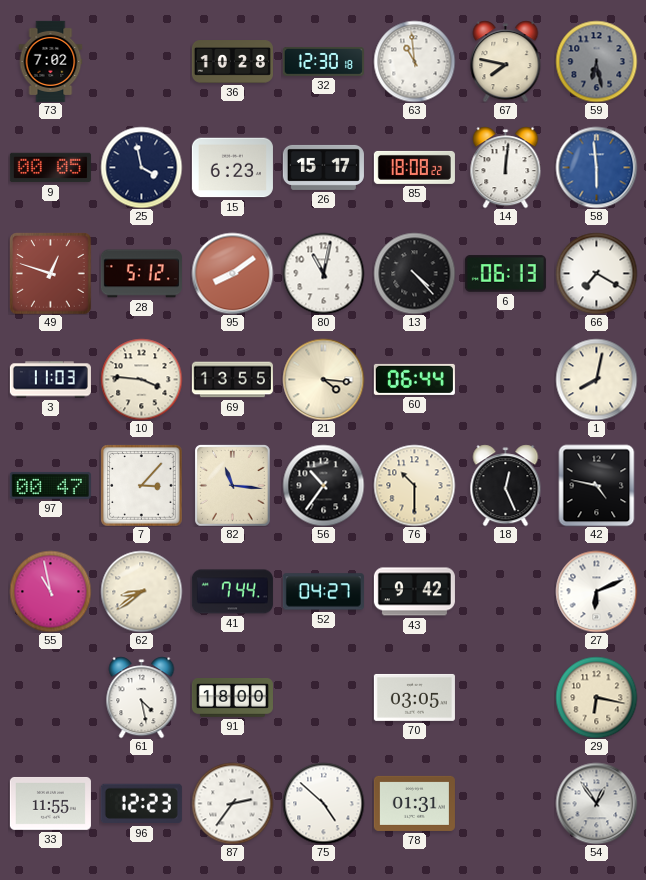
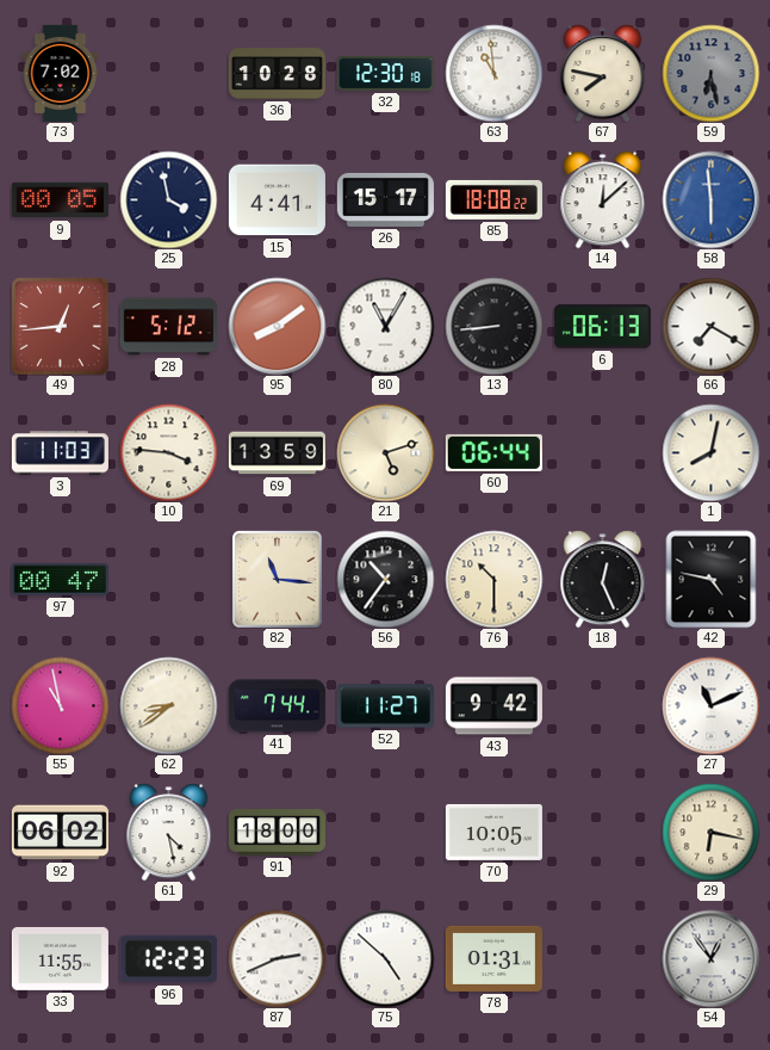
15: 6:23 -> 4:41 (277, 200)
14: 12:01 -> 12:08 (603, 199)
49: 12:48 -> 12:44 (60, 326)
80: 11:02 -> 11:05 (385, 326)
13: 4:23 -> 8:44 (493, 326)
69: 13:55 -> 13:59 (277, 453)
21: 4:16 -> 5:12 (385, 452)
7: 3:07 -> none (141, 485)
52: 04:27 -> 11:27 (385, 706)
27: 6:11 -> 11:11 (710, 705)
92: none -> 06:02 (60, 833)
70: 03:05 -> 10:05 (493, 832)
87: 2:36 -> 2:41 (277, 958)
